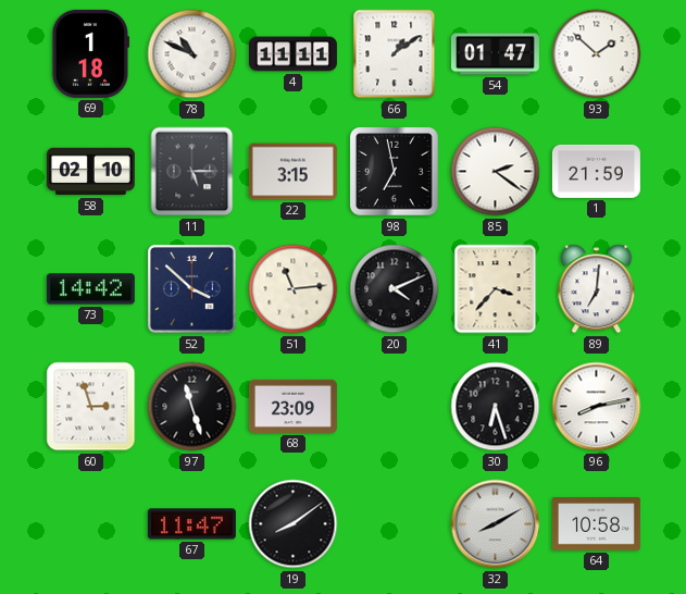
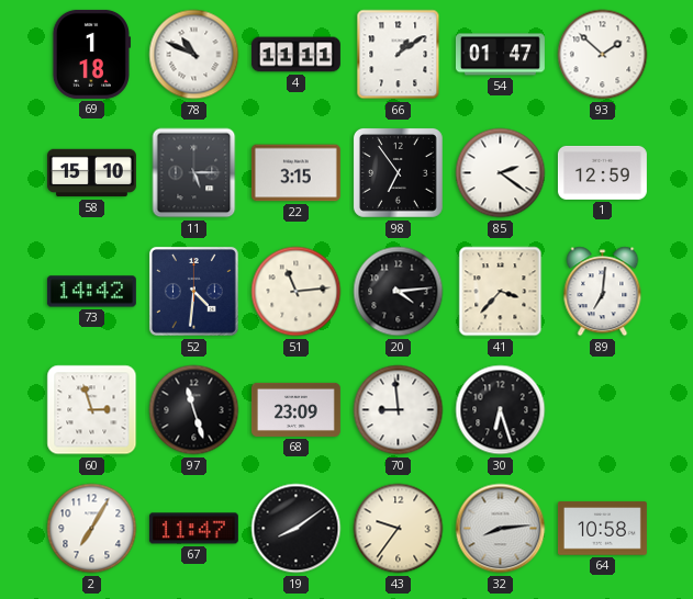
58: 02:10 -> 15:10 (91, 173)
98: 6:58 -> 6:54 (399, 173)
1: 21:59 -> 12:59 (602, 172)
52: 3:52 -> 4:31 (193, 291)
20: 4:11 -> 4:14 (399, 292)
70: none -> 8:59 (399, 410)
96: 8:13 -> none (597, 407)
2: none -> 7:05 (92, 529)
43: none -> 9:36 (399, 529)
32: 8:10 -> 8:14 (501, 529)
